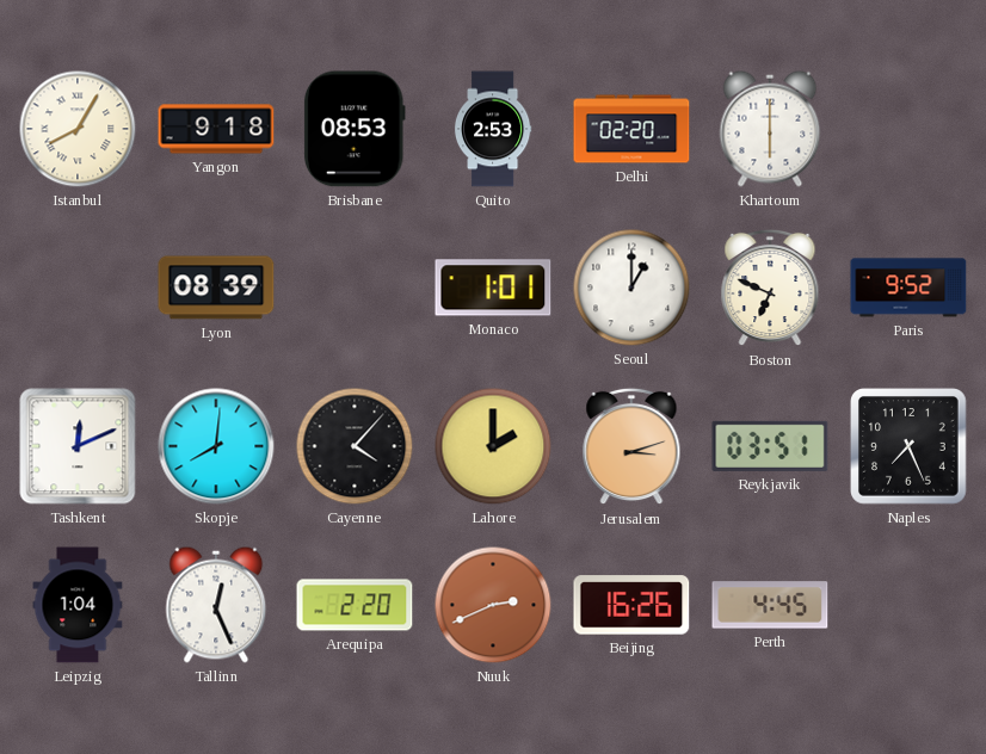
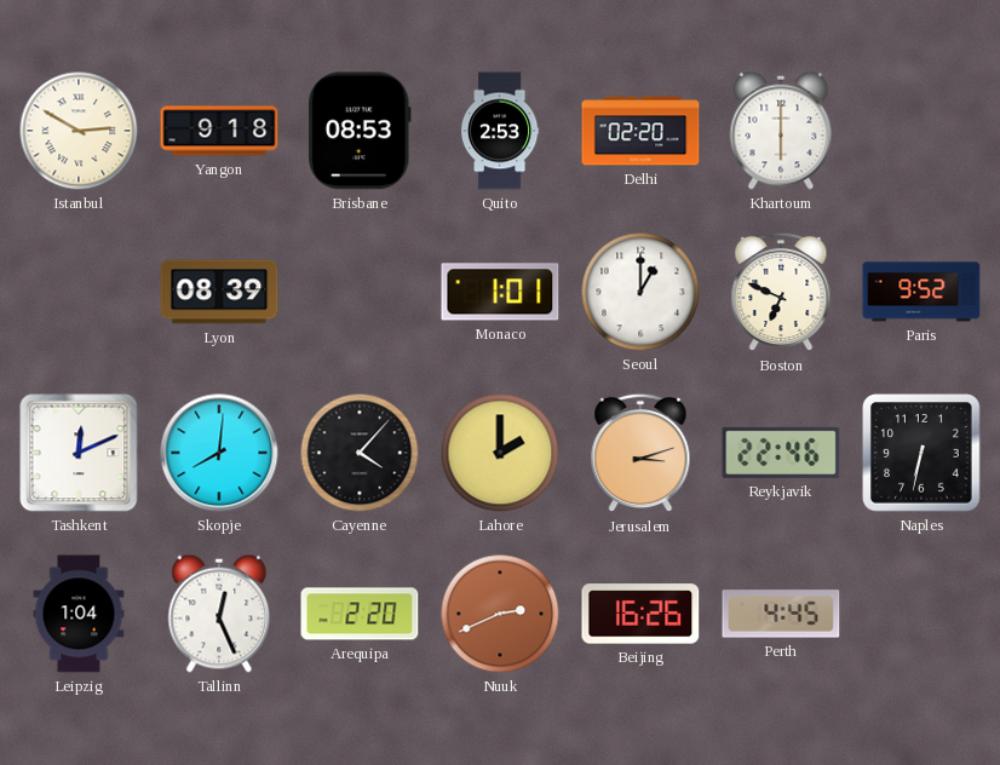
Istanbul: 8:05 -> 2:50 (79, 131)
Reykjavik: 03:51 -> 22:46 (781, 453)
Naples: 7:26 -> 6:32 (923, 454)
